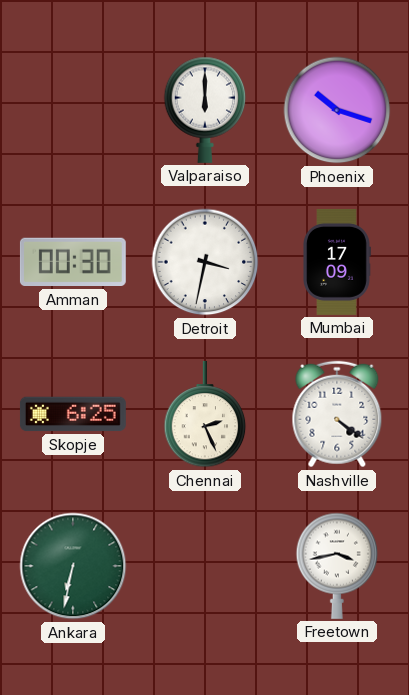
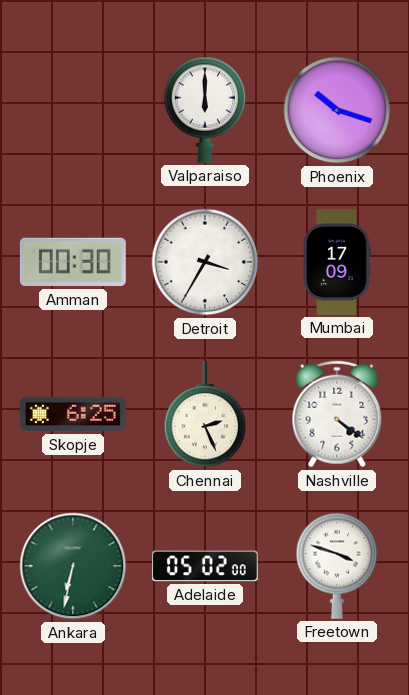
Detroit: 3:32 -> 3:35 (205, 262)
Adelaide: none -> 05:02 (205, 566)
Freetown: 3:43 -> 3:48 (337, 566)
